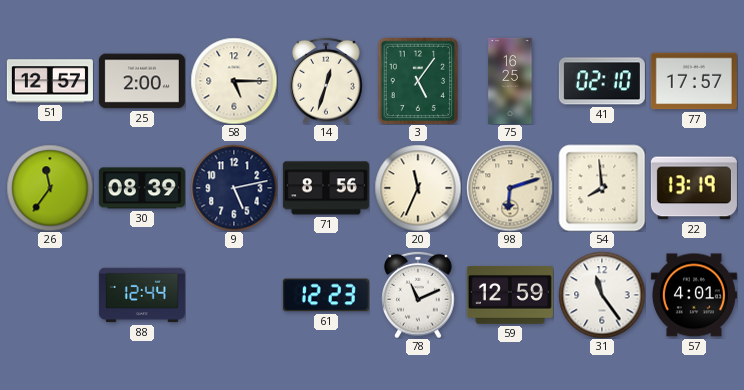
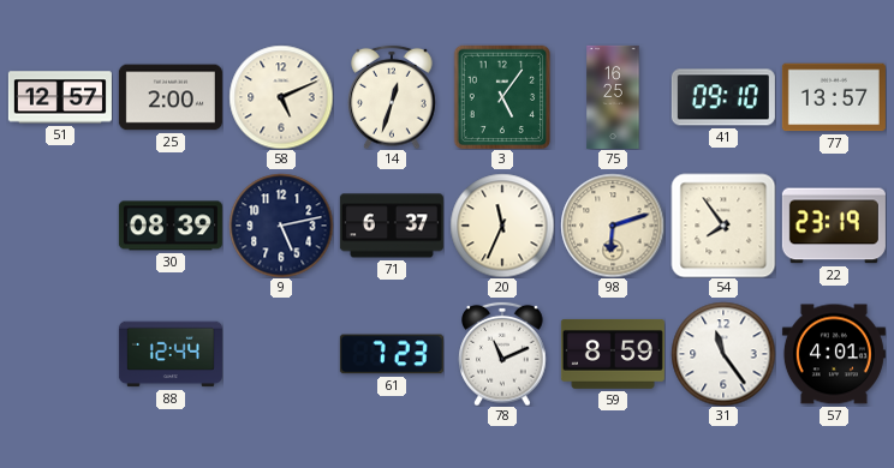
58: 5:15 -> 5:11 (281, 97)
41: 02:10 -> 09:10 (723, 97)
77: 17:57 -> 13:57 (834, 97)
26: 11:36 -> none (50, 188)
71: 8:56 -> 6:37 (392, 226)
54: 7:59 -> 7:54 (723, 226)
22: 13:19 -> 23:19 (834, 226)
61: 12:23 -> 7:23 (392, 354)
59: 12:59 -> 8:59 (613, 354)
